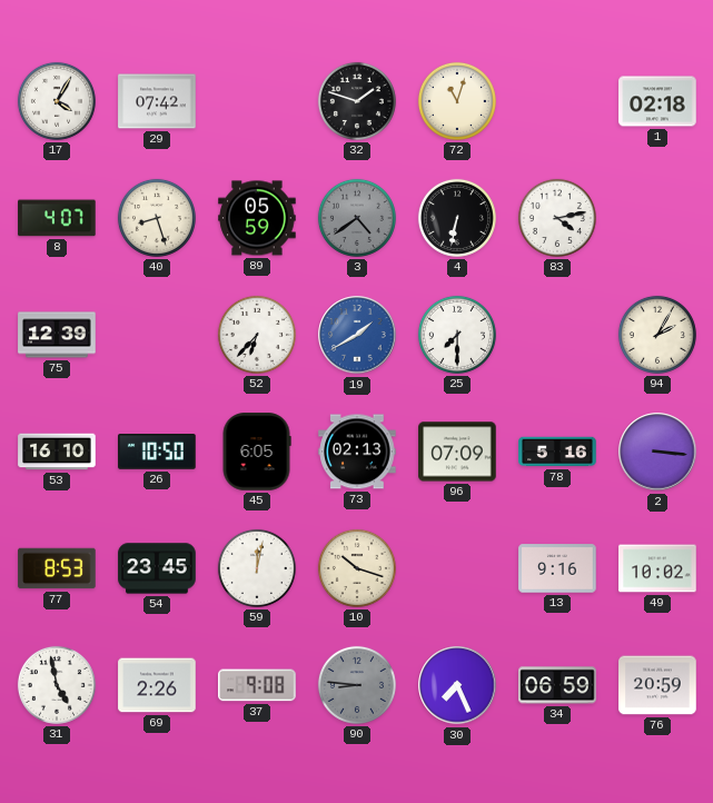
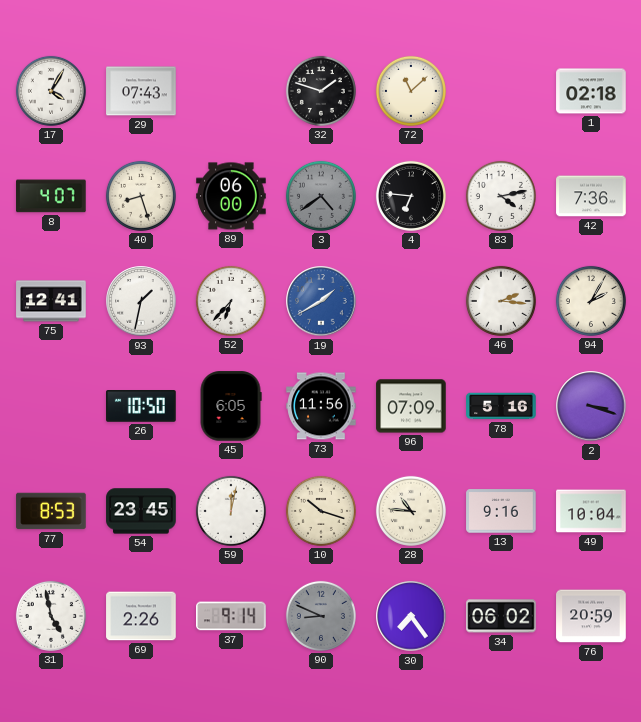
29: 07:42 -> 07:43 (141, 91)
72: 11:03 -> 11:08 (411, 91)
89: 05:59 -> 06:00 (231, 196)
4: 6:32 -> 6:46 (411, 196)
42: none -> 7:36 (591, 196)
75: 12:39 -> 12:41 (51, 301)
93: none -> 1:32 (141, 301)
25: 7:30 -> none (457, 335)
46: none -> 2:16 (501, 301)
53: 16:10 -> none (57, 452)
73: 02:13 -> 11:56 (321, 406)
2: 3:16 -> 3:18 (591, 406)
28: none -> 10:46 (411, 511)
49: 10:02 -> 10:04 (591, 511)
37: 9:08 -> 9:14 (231, 616)
90: 8:46 -> 8:49 (321, 616)
30: 7:26 -> 7:24 (411, 616)
34: 06:59 -> 06:02 (501, 616)
